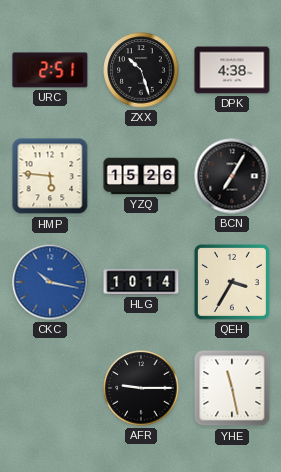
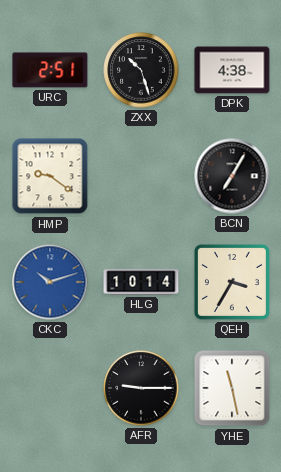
HMP: 5:46 -> 9:21 (50, 176)
YZQ: 15:26 -> none (141, 176)
CKC: 10:17 -> 10:12 (50, 282)
